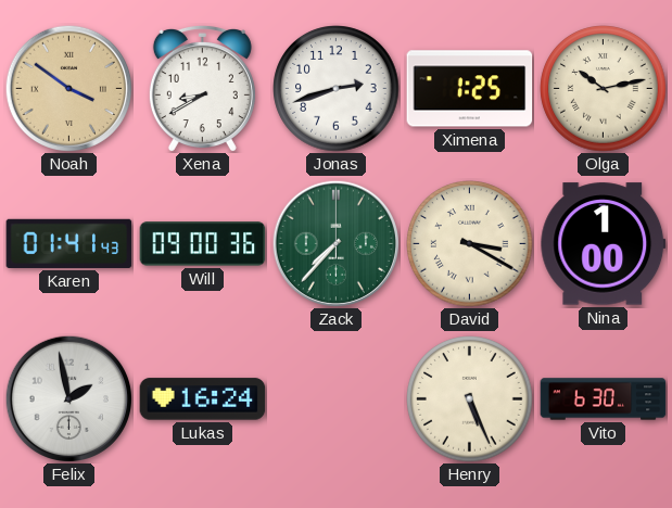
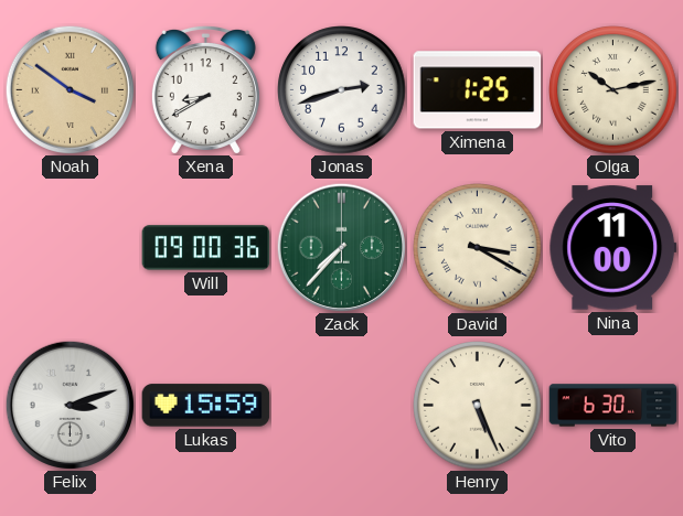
Karen: 01:41 -> none (69, 243)
Nina: 1:00 -> 11:00 (613, 248)
Felix: 1:58 -> 3:12 (70, 405)
Lukas: 16:24 -> 15:59 (206, 406)
